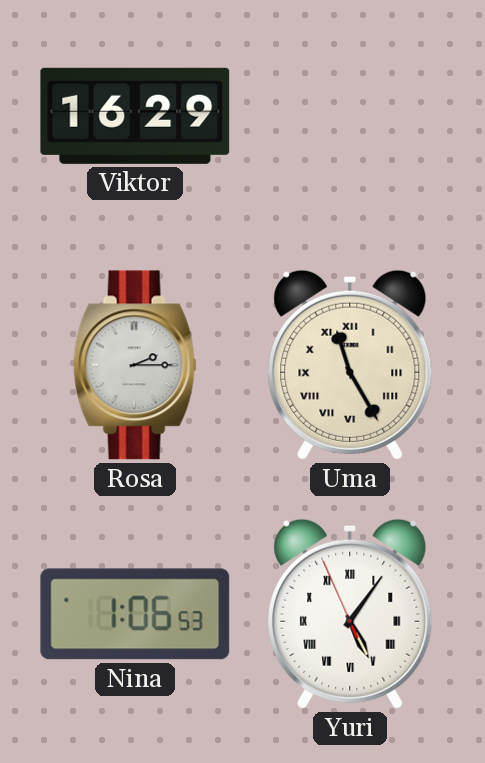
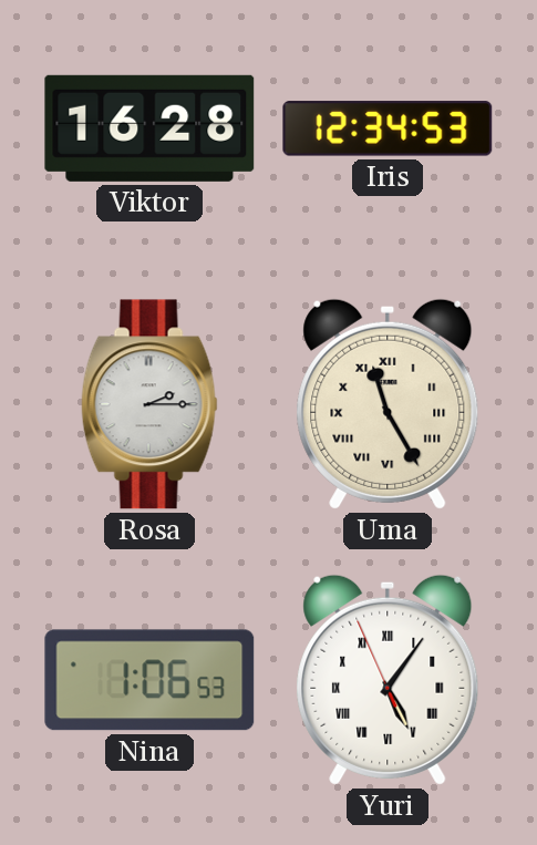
Viktor: 16:29 -> 16:28 (149, 128)
Iris: none -> 12:34 (388, 128)
